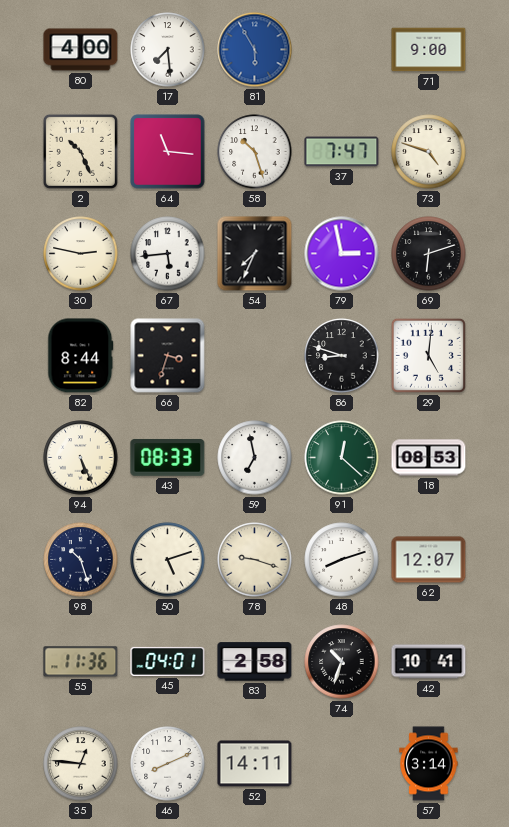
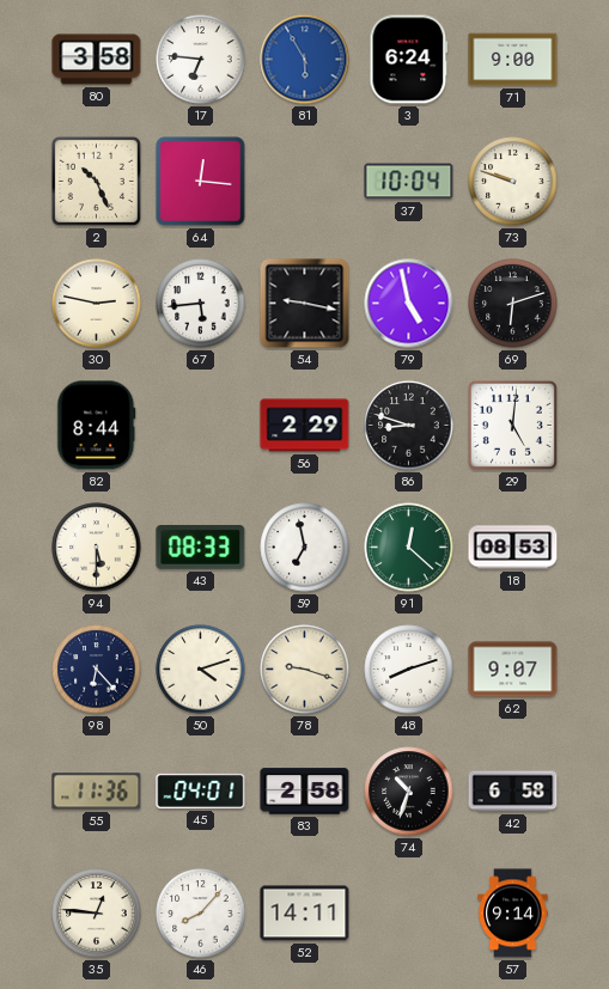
80: 4:00 -> 3:58 (97, 60)
17: 7:29 -> 6:46 (201, 60)
3: none -> 6:24 (409, 60)
64: 11:16 -> 12:16 (201, 182)
58: 10:27 -> none (255, 152)
37: 7:47 -> 10:04 (409, 182)
73: 4:48 -> 9:48 (513, 182)
54: 7:34 -> 9:17 (305, 304)
79: 2:58 -> 4:58 (409, 304)
66: 3:33 -> none (168, 356)
56: none -> 2:29 (305, 426)
94: 5:26 -> 5:30 (97, 548)
98: 10:27 -> 6:23 (97, 670)
50: 5:12 -> 4:12 (201, 670)
62: 12:07 -> 9:07 (513, 670)
42: 10:41 -> 6:58 (513, 792)
46: 8:11 -> 8:07 (201, 914)
57: 3:14 -> 9:14 (513, 914)
